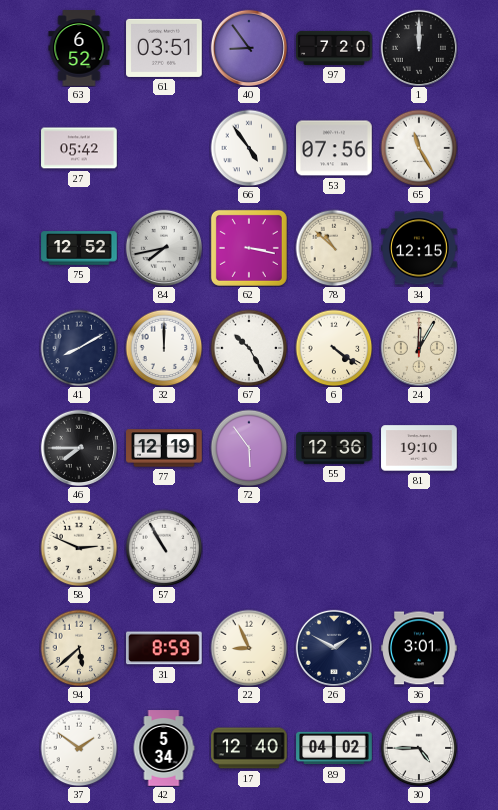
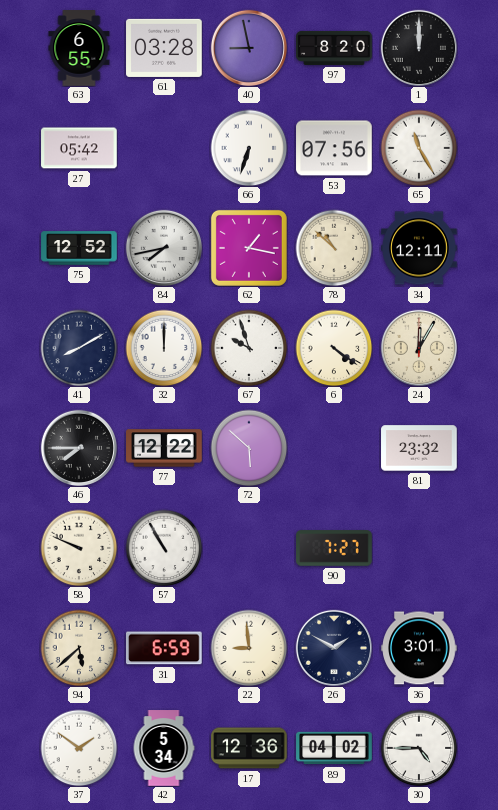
63: 6:52 -> 6:55 (79, 48)
61: 03:51 -> 03:28 (164, 48)
40: 8:54 -> 8:58 (248, 47)
97: 7:20 -> 8:20 (334, 48)
66: 4:54 -> 6:33 (249, 148)
62: 3:17 -> 1:17 (249, 248)
34: 12:15 -> 12:11 (419, 248)
67: 10:25 -> 9:57 (249, 348)
77: 12:19 -> 12:22 (164, 448)
72: 5:54 -> 5:52 (249, 448)
55: 12:36 -> none (334, 448)
81: 19:10 -> 23:32 (419, 448)
58: 2:49 -> 9:49 (79, 548)
90: none -> 7:27 (334, 548)
31: 8:59 -> 6:59 (165, 648)
22: 8:56 -> 8:59 (249, 648)
17: 12:40 -> 12:36 (249, 748)
